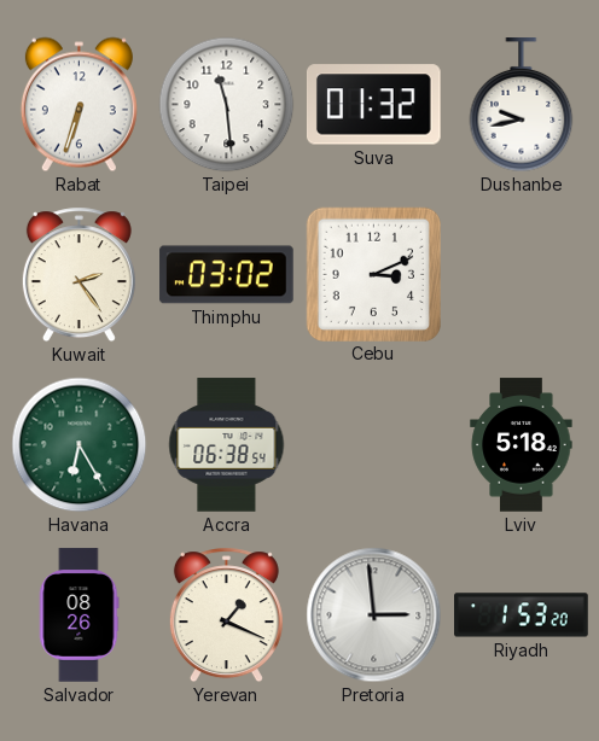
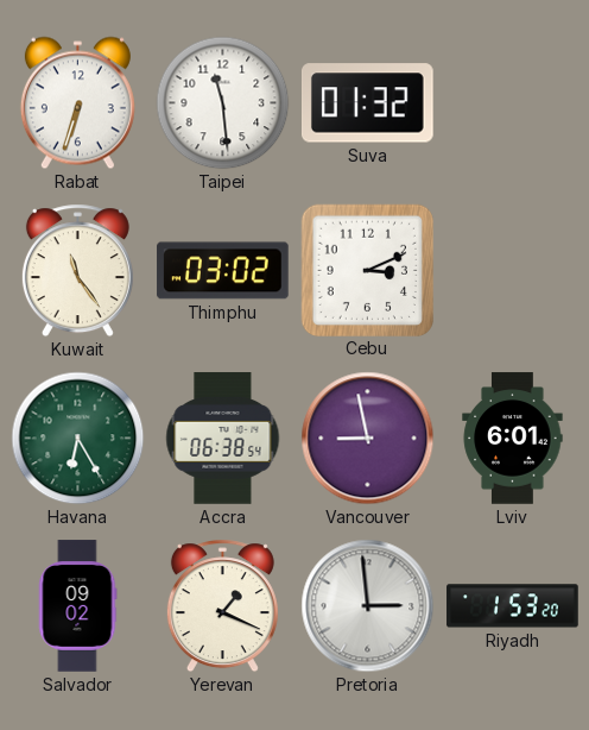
Dushanbe: 9:43 -> none (522, 105)
Kuwait: 2:24 -> 11:24 (77, 271)
Vancouver: none -> 8:58 (368, 439)
Lviv: 5:18 -> 6:01 (513, 439)
Salvador: 08:26 -> 09:02 (77, 606)
